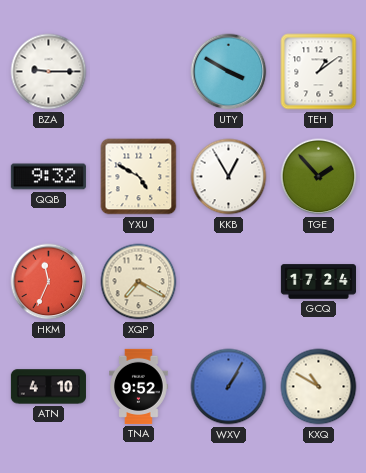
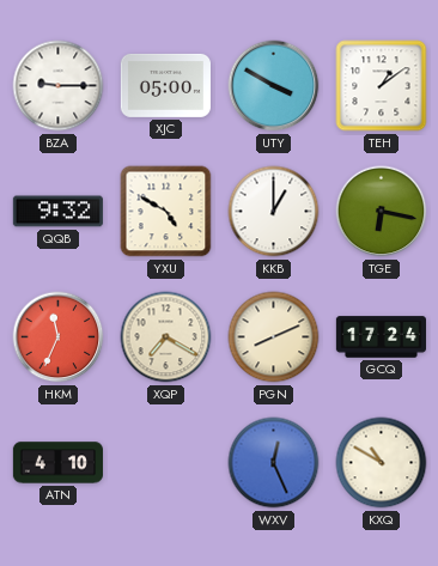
XJC: none -> 05:00 (165, 85)
KKB: 12:55 -> 1:00 (274, 212)
TGE: 1:53 -> 6:17 (382, 212)
PGN: none -> 8:11 (274, 337)
TNA: 9:52 -> none (139, 386)
WXV: 1:05 -> 12:26 (274, 463)
